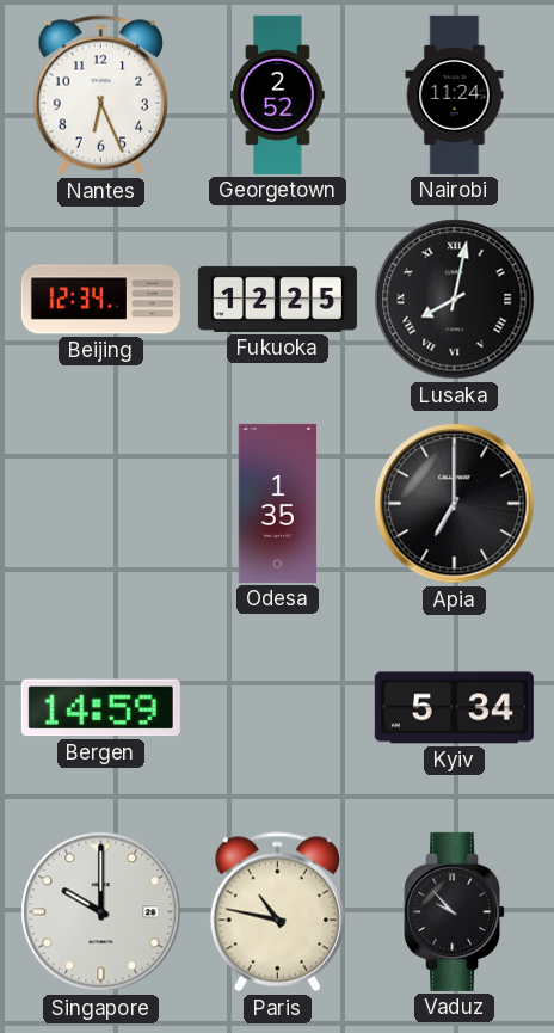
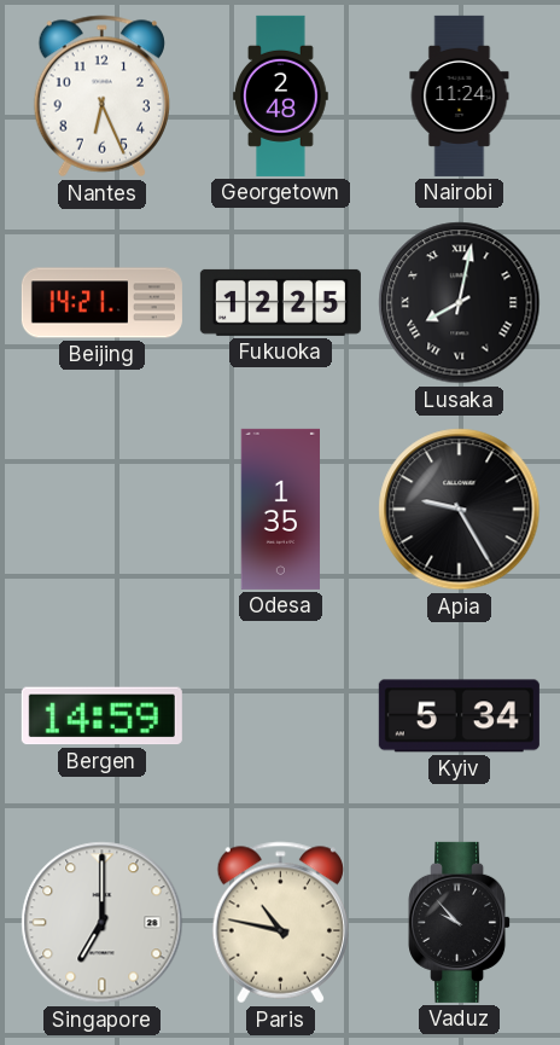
Georgetown: 2:52 -> 2:48 (281, 95)
Beijing: 12:34 -> 14:21 (101, 303)
Apia: 7:00 -> 9:25 (460, 510)
Singapore: 10:00 -> 7:00 (103, 923)
